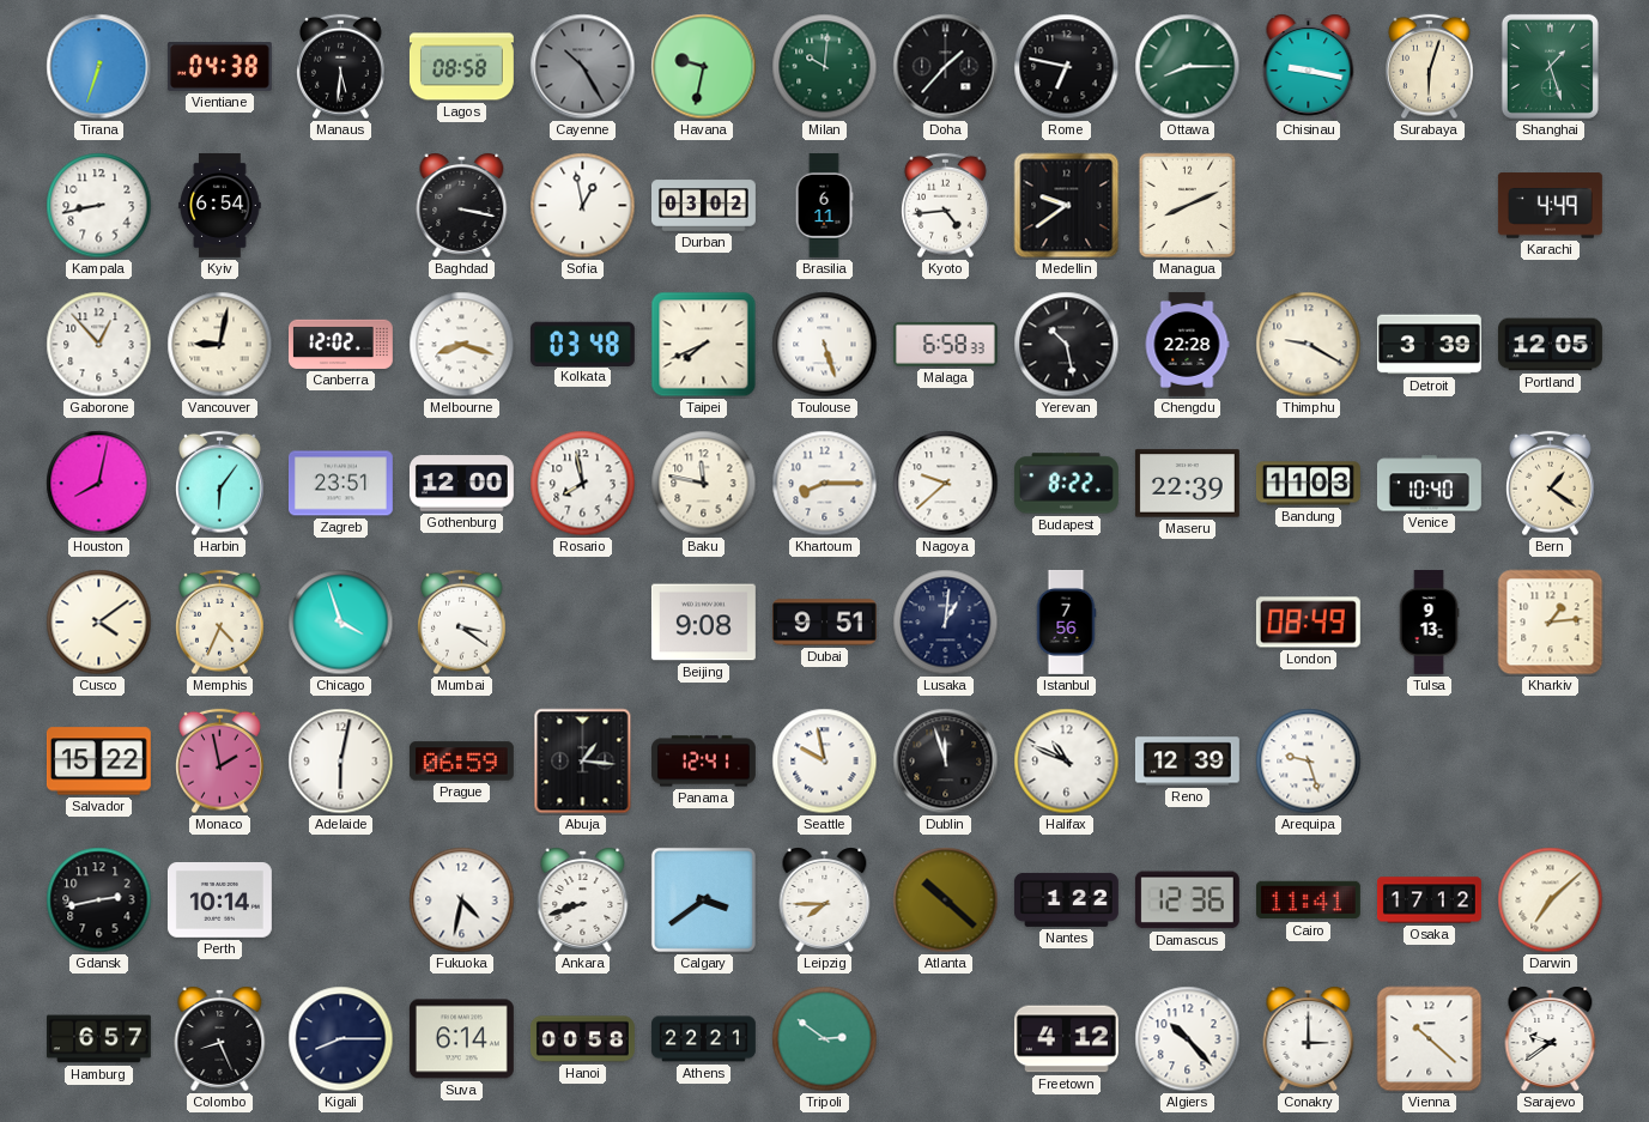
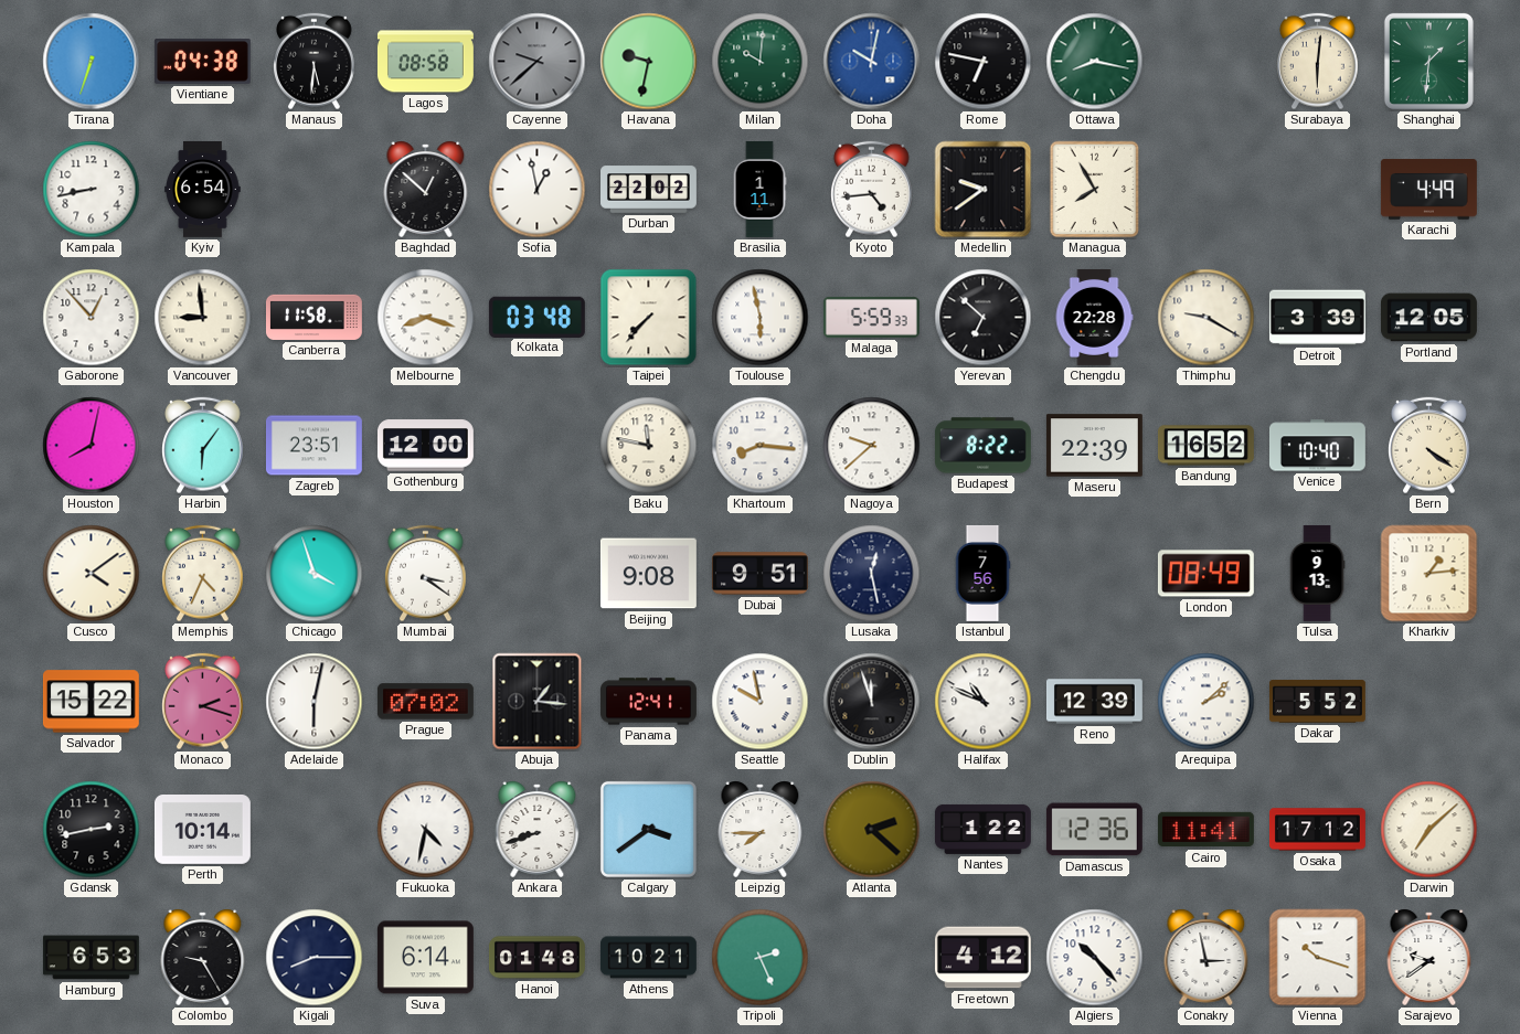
Cayenne: 10:25 -> 9:38 (538, 62)
Doha: 1:37 -> 10:02 (872, 62)
Doha dial: black -> blue (872, 62)
Ottawa: 8:15 -> 8:17 (1095, 62)
Chisinau: 9:17 -> none (1309, 66)
Surabaya: 6:03 -> 6:01 (1318, 62)
Shanghai: 1:27 -> 1:31 (1428, 61)
Baghdad: 3:17 -> 12:52 (426, 189)
Durban: 03:02 -> 22:02 (649, 190)
Brasilia: 6:11 -> 1:11 (759, 189)
Managua: 8:11 -> 7:55 (1095, 190)
Vancouver: 9:02 -> 8:59 (203, 318)
Canberra: 12:02 -> 11:58 (313, 317)
Taipei: 7:41 -> 7:37 (649, 318)
Toulouse: 5:27 -> 5:58 (761, 318)
Malaga: 6:58 -> 5:59 (871, 317)
Yerevan: 10:28 -> 6:52 (984, 318)
Rosario: 7:58 -> none (583, 484)
Khartoum: 8:15 -> 8:16 (761, 446)
Bandung: 11:03 -> 16:52 (1205, 446)
Bern: 1:21 -> 4:21 (1429, 446)
Lusaka: 1:01 -> 12:28 (872, 574)
Monaco: 1:58 -> 2:18 (203, 702)
Prague: 06:59 -> 07:02 (425, 702)
Arequipa: 9:27 -> 2:08 (1207, 702)
Dakar: none -> 5:52 (1317, 702)
Atlanta: 10:22 -> 2:22 (872, 830)
Hamburg: 6:57 -> 6:53 (91, 958)
Colombo: 8:26 -> 9:25 (203, 957)
Hanoi: 00:58 -> 01:48 (536, 958)
Athens: 22:21 -> 10:21 (648, 958)
Tripoli: 2:51 -> 2:26 (761, 958)
Conakry: 3:00 -> 2:58 (1207, 957)
Vienna: 10:22 -> 10:18 (1318, 958)
